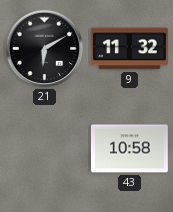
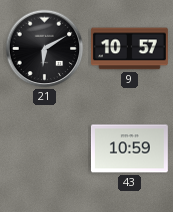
9: 11:32 -> 10:57 (129, 49)
43: 10:58 -> 10:59 (129, 149)
